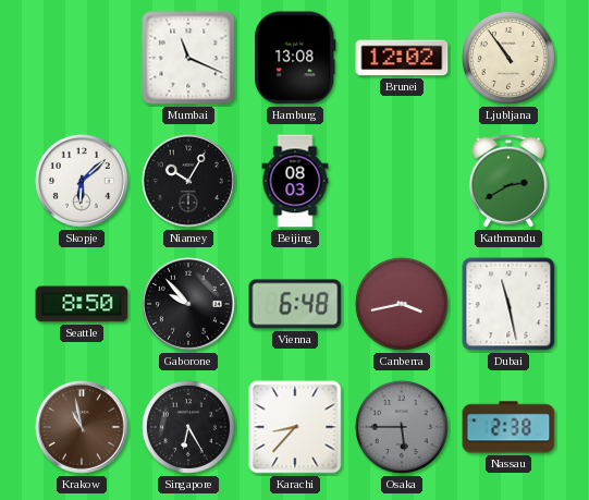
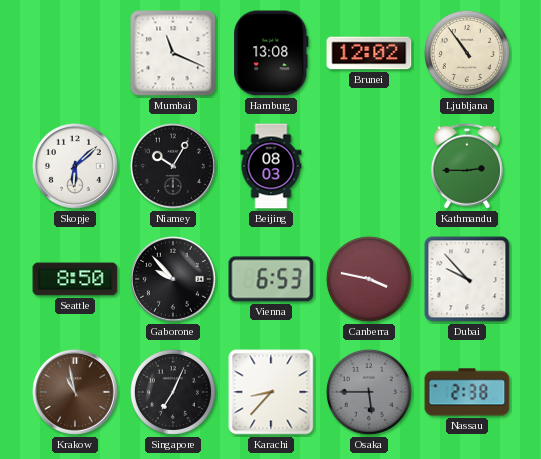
Kathmandu: 2:40 -> 2:45 (467, 166)
Vienna: 6:48 -> 6:53 (271, 279)
Canberra: 3:43 -> 3:47 (369, 279)
Dubai: 11:28 -> 9:53 (467, 279)
Singapore: 6:25 -> 7:04 (173, 392)
